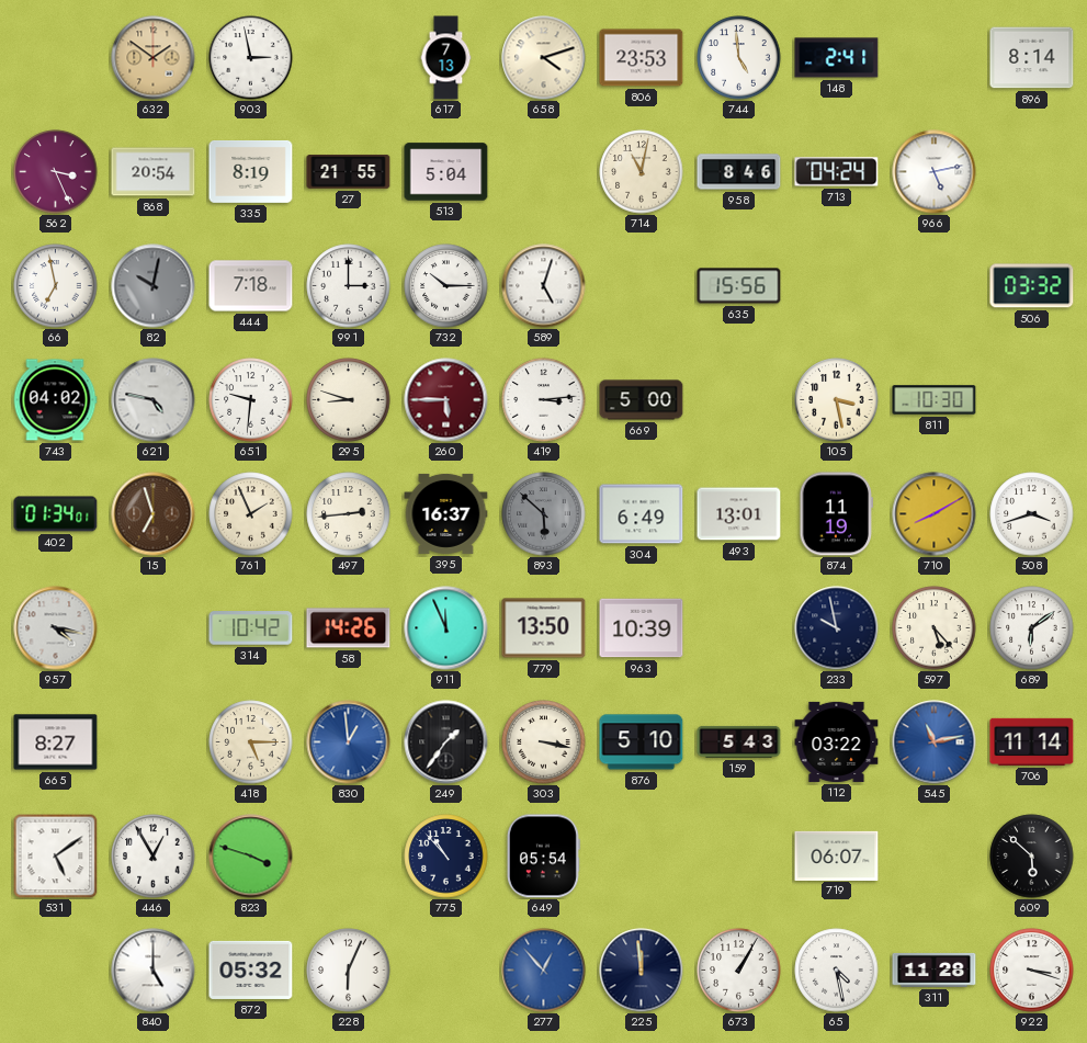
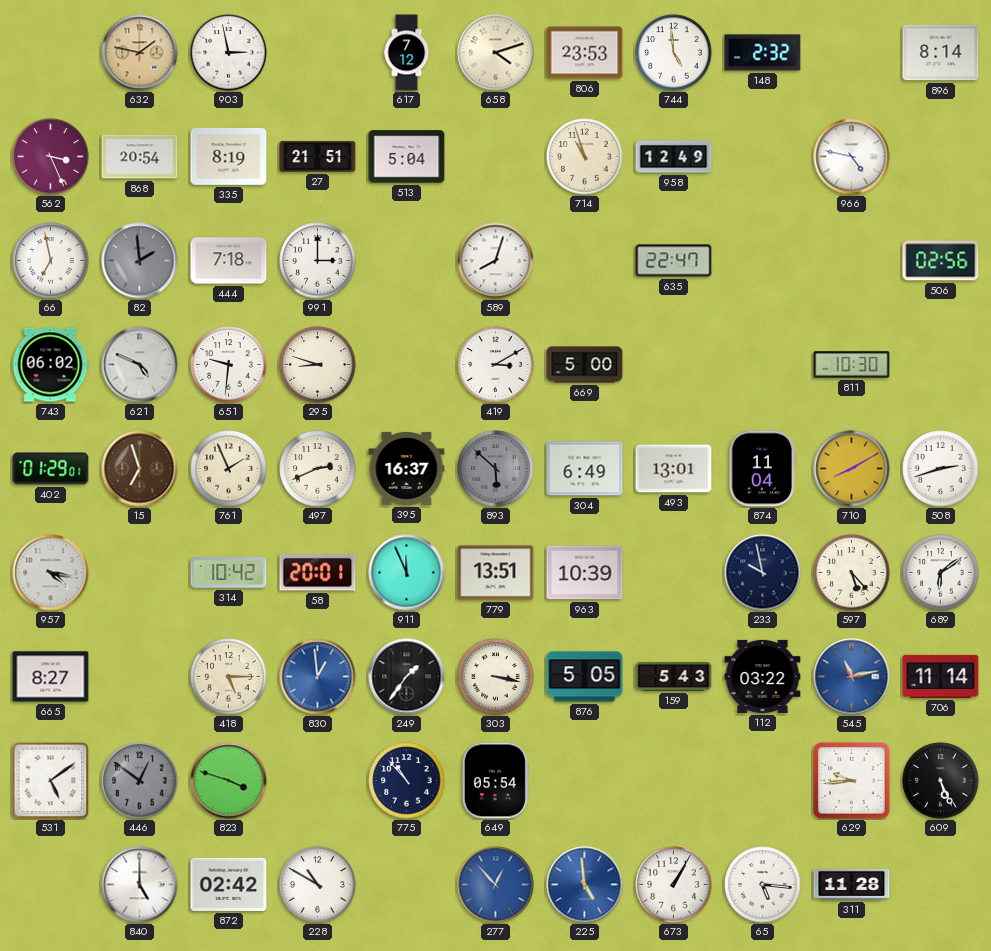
632: 1:51 -> 1:47 (140, 53)
617: 7:13 -> 7:12 (407, 53)
148: 2:41 -> 2:32 (763, 53)
27: 21:55 -> 21:51 (318, 157)
714: 11:02 -> 10:57 (585, 157)
958: 8:46 -> 12:49 (674, 157)
713: 04:24 -> none (837, 172)
966: 5:13 -> 4:47 (852, 157)
82: 10:02 -> 1:59 (140, 261)
732: 10:15 -> none (446, 286)
589: 5:03 -> 8:03 (496, 261)
635: 15:56 -> 22:47 (674, 261)
506: 03:32 -> 02:56 (941, 261)
743: 04:02 -> 06:02 (50, 365)
621: 4:47 -> 4:49 (140, 365)
260: 5:45 -> none (446, 400)
419: 3:14 -> 3:10 (496, 365)
105: 3:28 -> none (837, 400)
402: 01:34 -> 01:29 (51, 469)
497: 2:44 -> 2:41 (318, 469)
874: 11:19 -> 11:04 (763, 469)
508: 3:42 -> 2:42 (941, 469)
58: 14:26 -> 20:01 (318, 573)
779: 13:50 -> 13:51 (496, 573)
876: 5:10 -> 5:05 (585, 677)
446: 12:55 -> 12:51 (140, 781)
446 dial: white -> grey (140, 781)
719: 06:07 -> none (837, 855)
629: none -> 9:44 (852, 781)
609: 5:52 -> 5:26 (941, 781)
872: 05:32 -> 02:42 (229, 884)
228: 6:04 -> 10:50 (318, 885)
225: 11:59 -> 4:59 (585, 885)
225 dial: navy -> blue (585, 885)
65: 4:28 -> 5:16 (763, 885)
922: 3:18 -> none (1032, 971)
